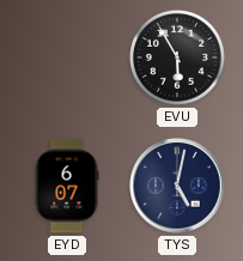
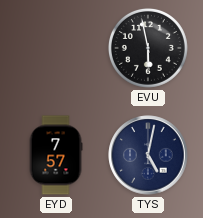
EVU: 5:55 -> 5:58 (148, 48)
EYD: 6:07 -> 7:57 (56, 155)
